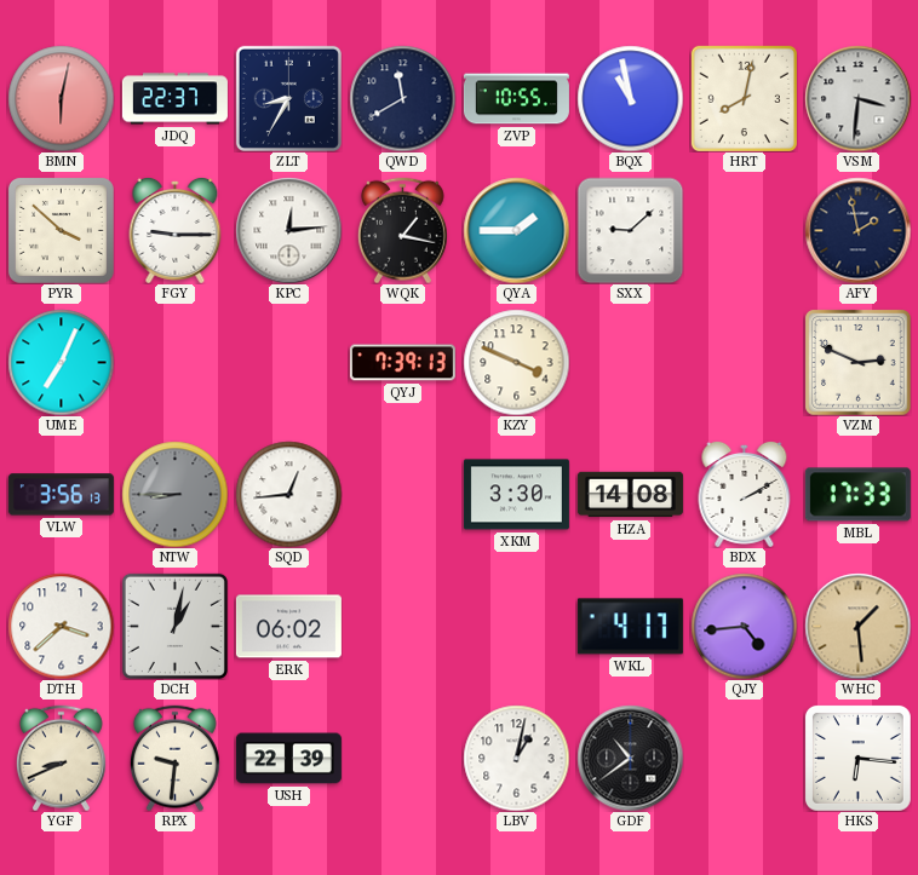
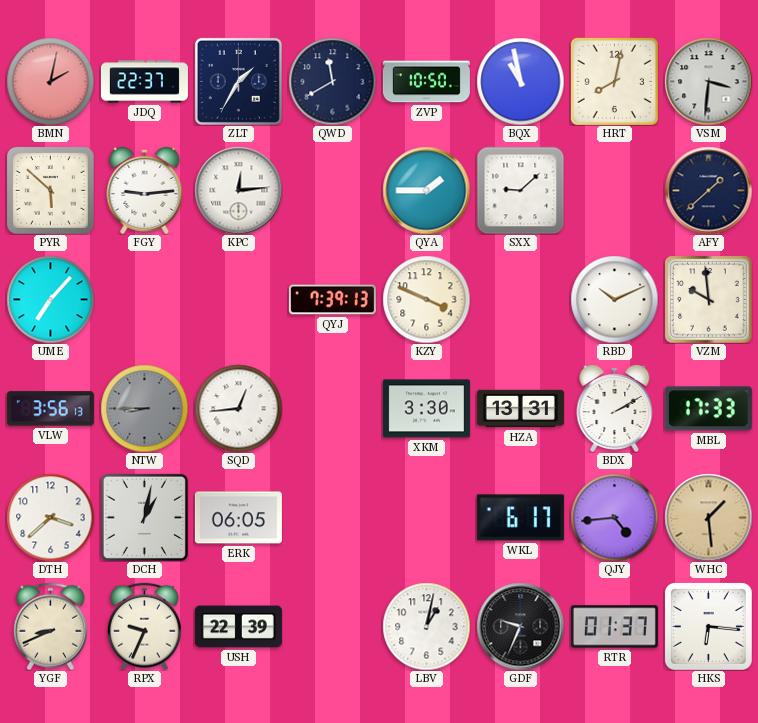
BMN: 6:02 -> 2:02 (50, 81)
ZLT: 8:35 -> 1:35 (238, 81)
ZVP: 10:55 -> 10:50 (426, 82)
PYR: 3:52 -> 5:52 (50, 190)
FGY: 9:15 -> 9:14 (145, 190)
WQK: 1:17 -> none (402, 230)
AFY: 1:58 -> 1:38 (708, 190)
UME: 7:04 -> 7:07 (50, 299)
RBD: none -> 10:11 (614, 299)
VZM: 2:49 -> 9:59 (708, 299)
HZA: 14:08 -> 13:31 (520, 409)
ERK: 06:02 -> 06:05 (238, 518)
WKL: 4:17 -> 6:17 (520, 518)
RPX: 9:31 -> 9:34 (144, 626)
GDF: 10:39 -> 9:34 (520, 626)
RTR: none -> 01:37 (614, 627)
